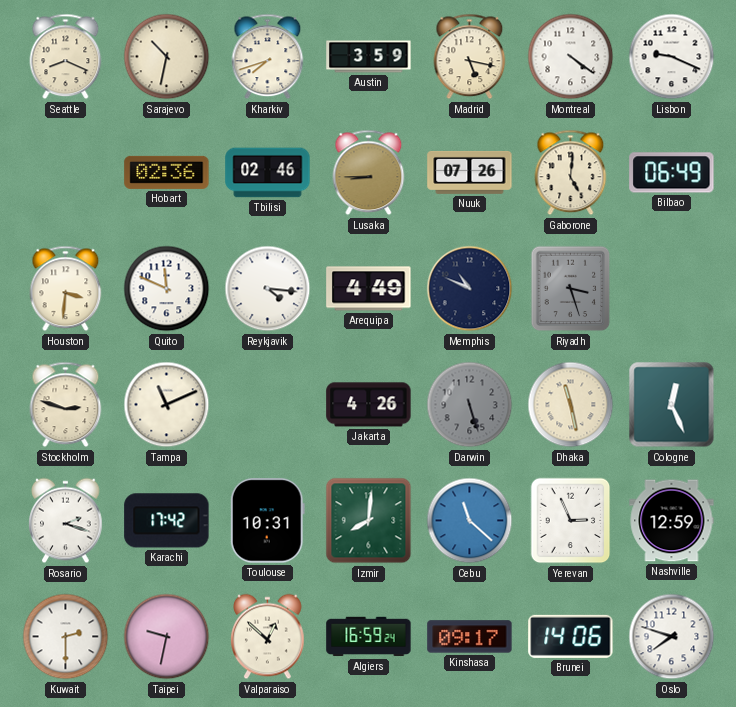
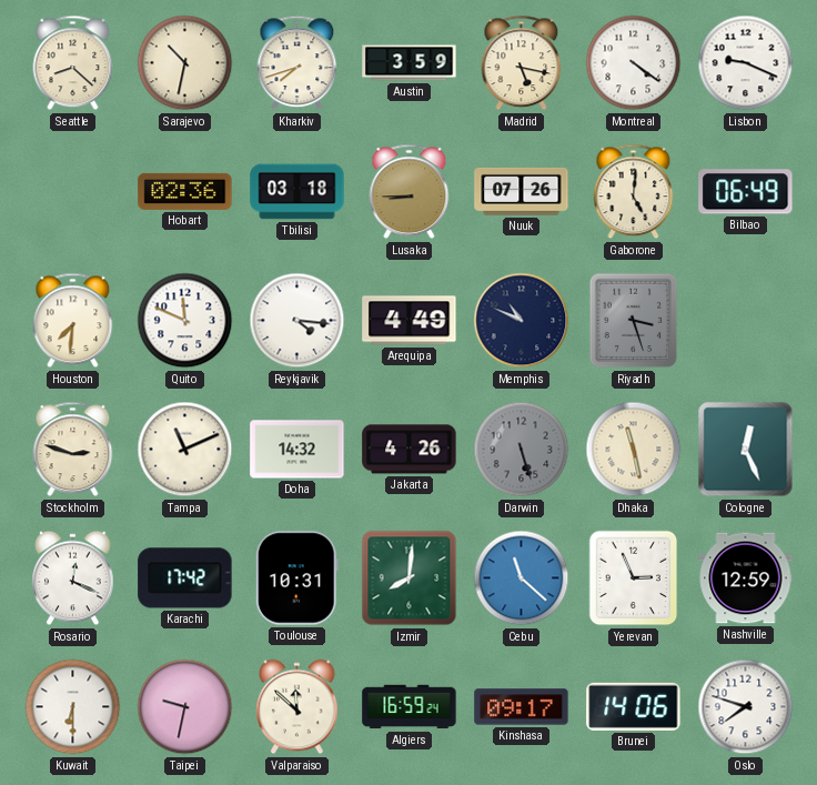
Seattle: 8:19 -> 8:22 (73, 63)
Tbilisi: 02:46 -> 03:18 (297, 192)
Houston: 3:31 -> 7:31 (73, 321)
Doha: none -> 14:32 (297, 450)
Rosario: 2:18 -> 12:19 (73, 578)
Kuwait: 2:30 -> 6:30 (73, 707)
Valparaiso: 12:52 -> 11:52 (297, 707)
